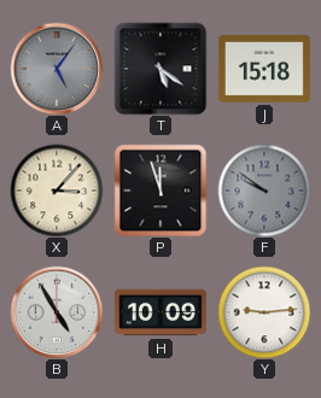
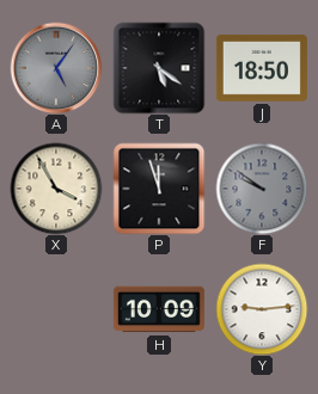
J: 15:18 -> 18:50 (262, 68)
X: 3:07 -> 3:55 (56, 189)
B: 4:55 -> none (57, 312)
